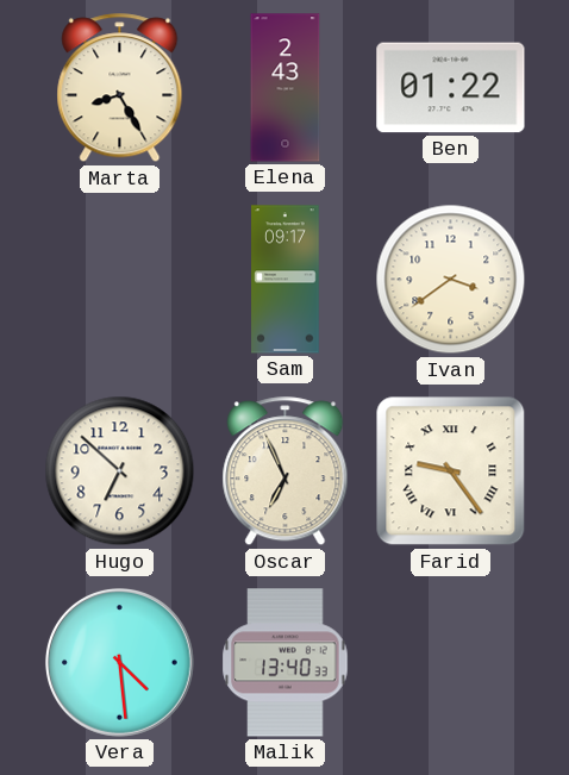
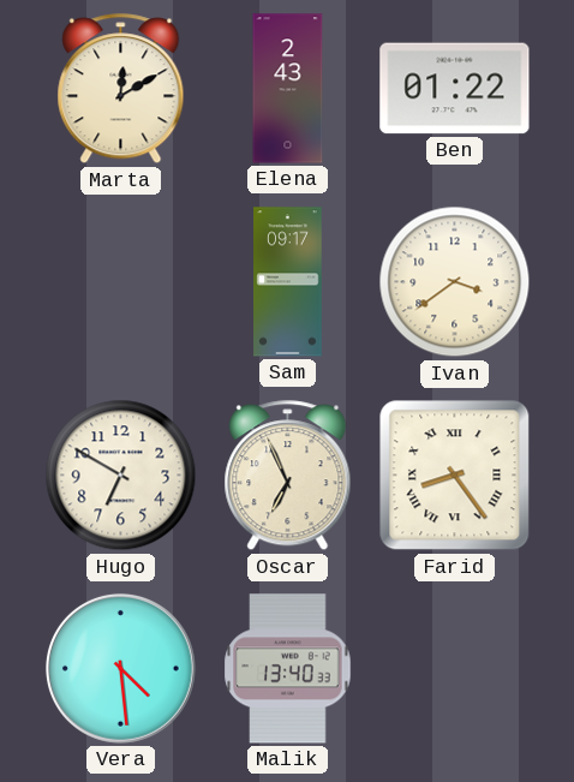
Marta: 8:25 -> 12:10 (121, 89)
Hugo: 6:52 -> 6:50 (121, 476)
Farid: 9:24 -> 8:24 (455, 476)
